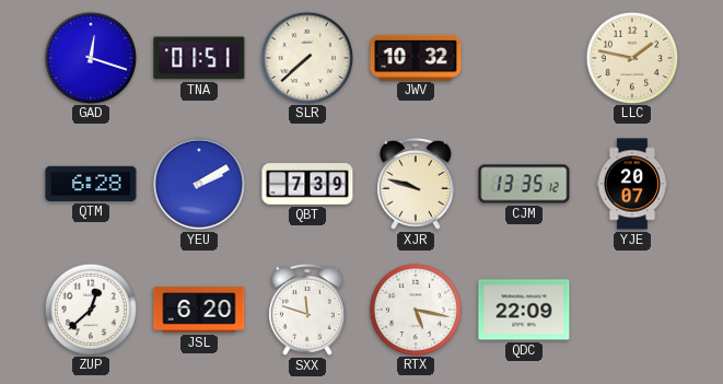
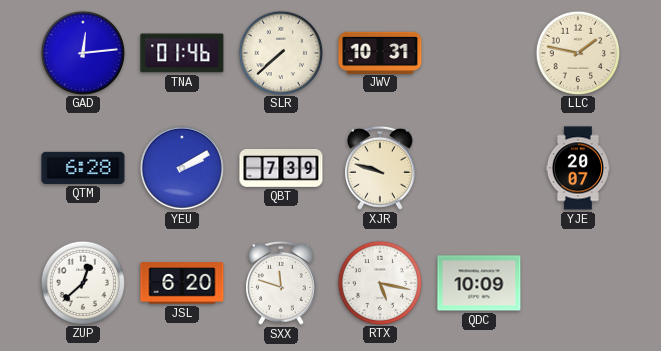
GAD: 12:18 -> 12:14 (82, 52)
TNA: 01:51 -> 01:46 (182, 53)
JWV: 10:32 -> 10:31 (380, 52)
CJM: 13:35 -> none (524, 184)
QDC: 22:09 -> 10:09 (479, 283)
